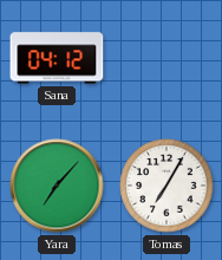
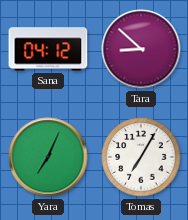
Tara: none -> 8:52 (141, 49)
Yara: 7:07 -> 7:04 (48, 157)
